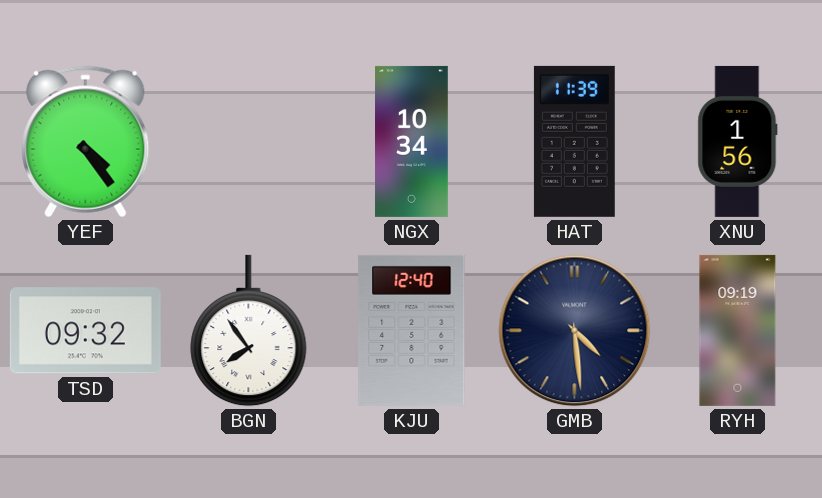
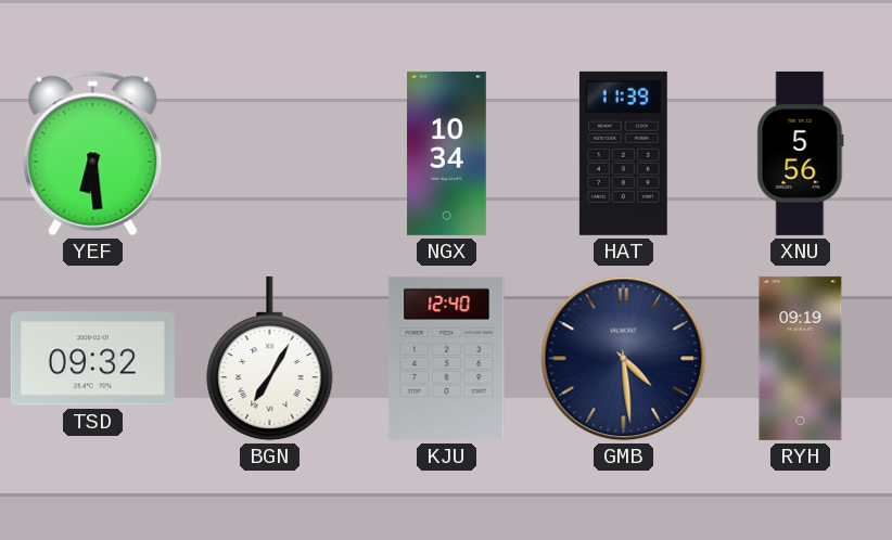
YEF: 4:24 -> 6:29 (93, 154)
XNU: 1:56 -> 5:56 (801, 153)
BGN: 7:54 -> 7:05 (270, 359)
